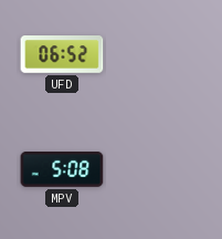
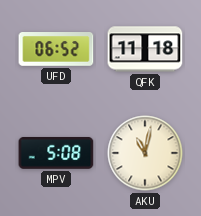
QFK: none -> 11:18 (145, 49)
AKU: none -> 11:02 (145, 153)
